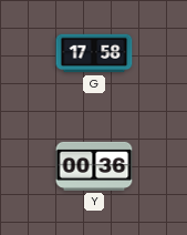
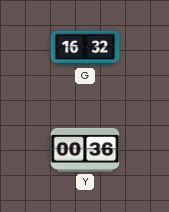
G: 17:58 -> 16:32 (85, 48)
